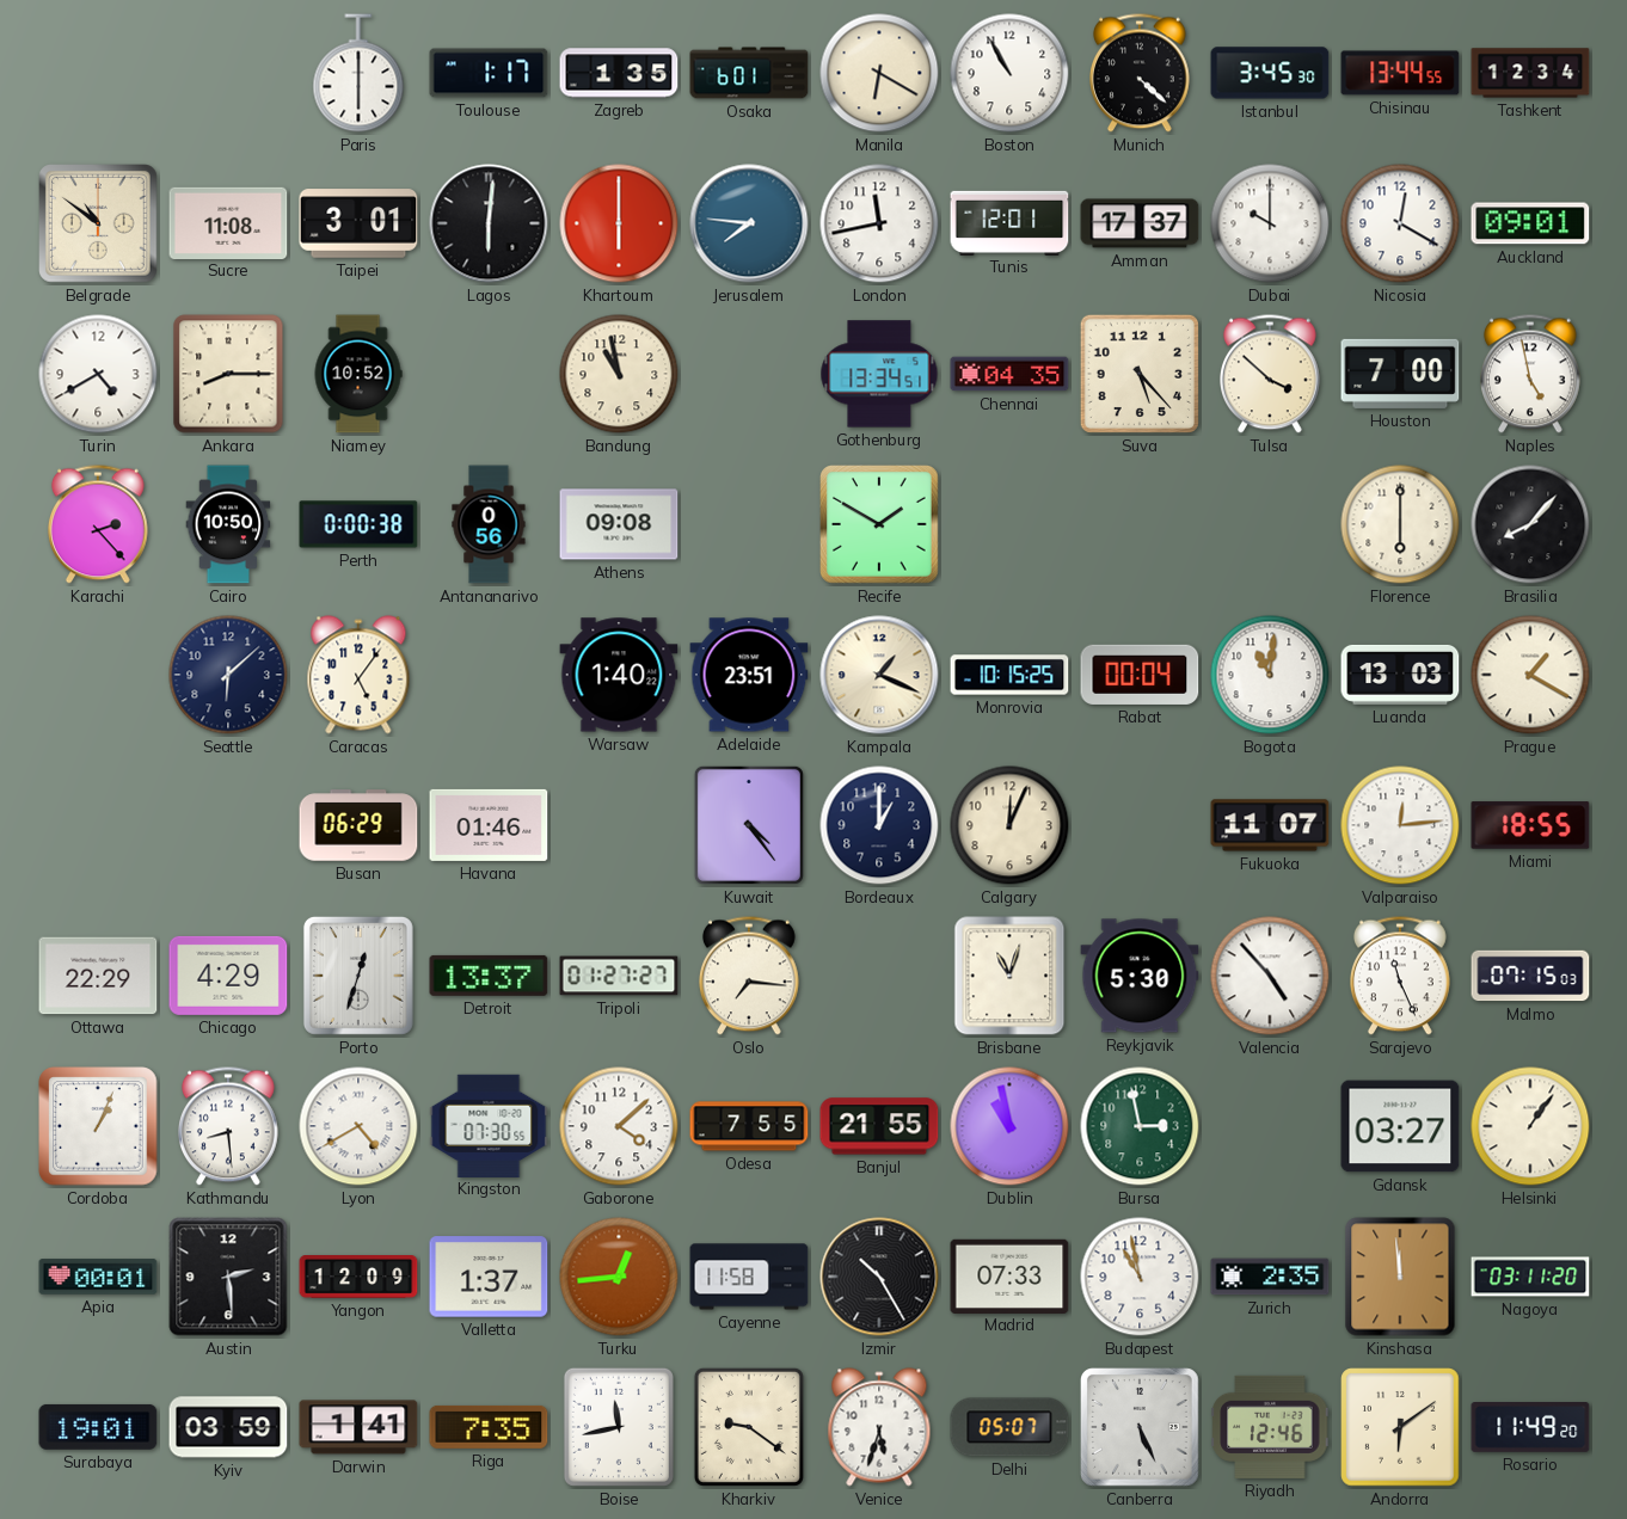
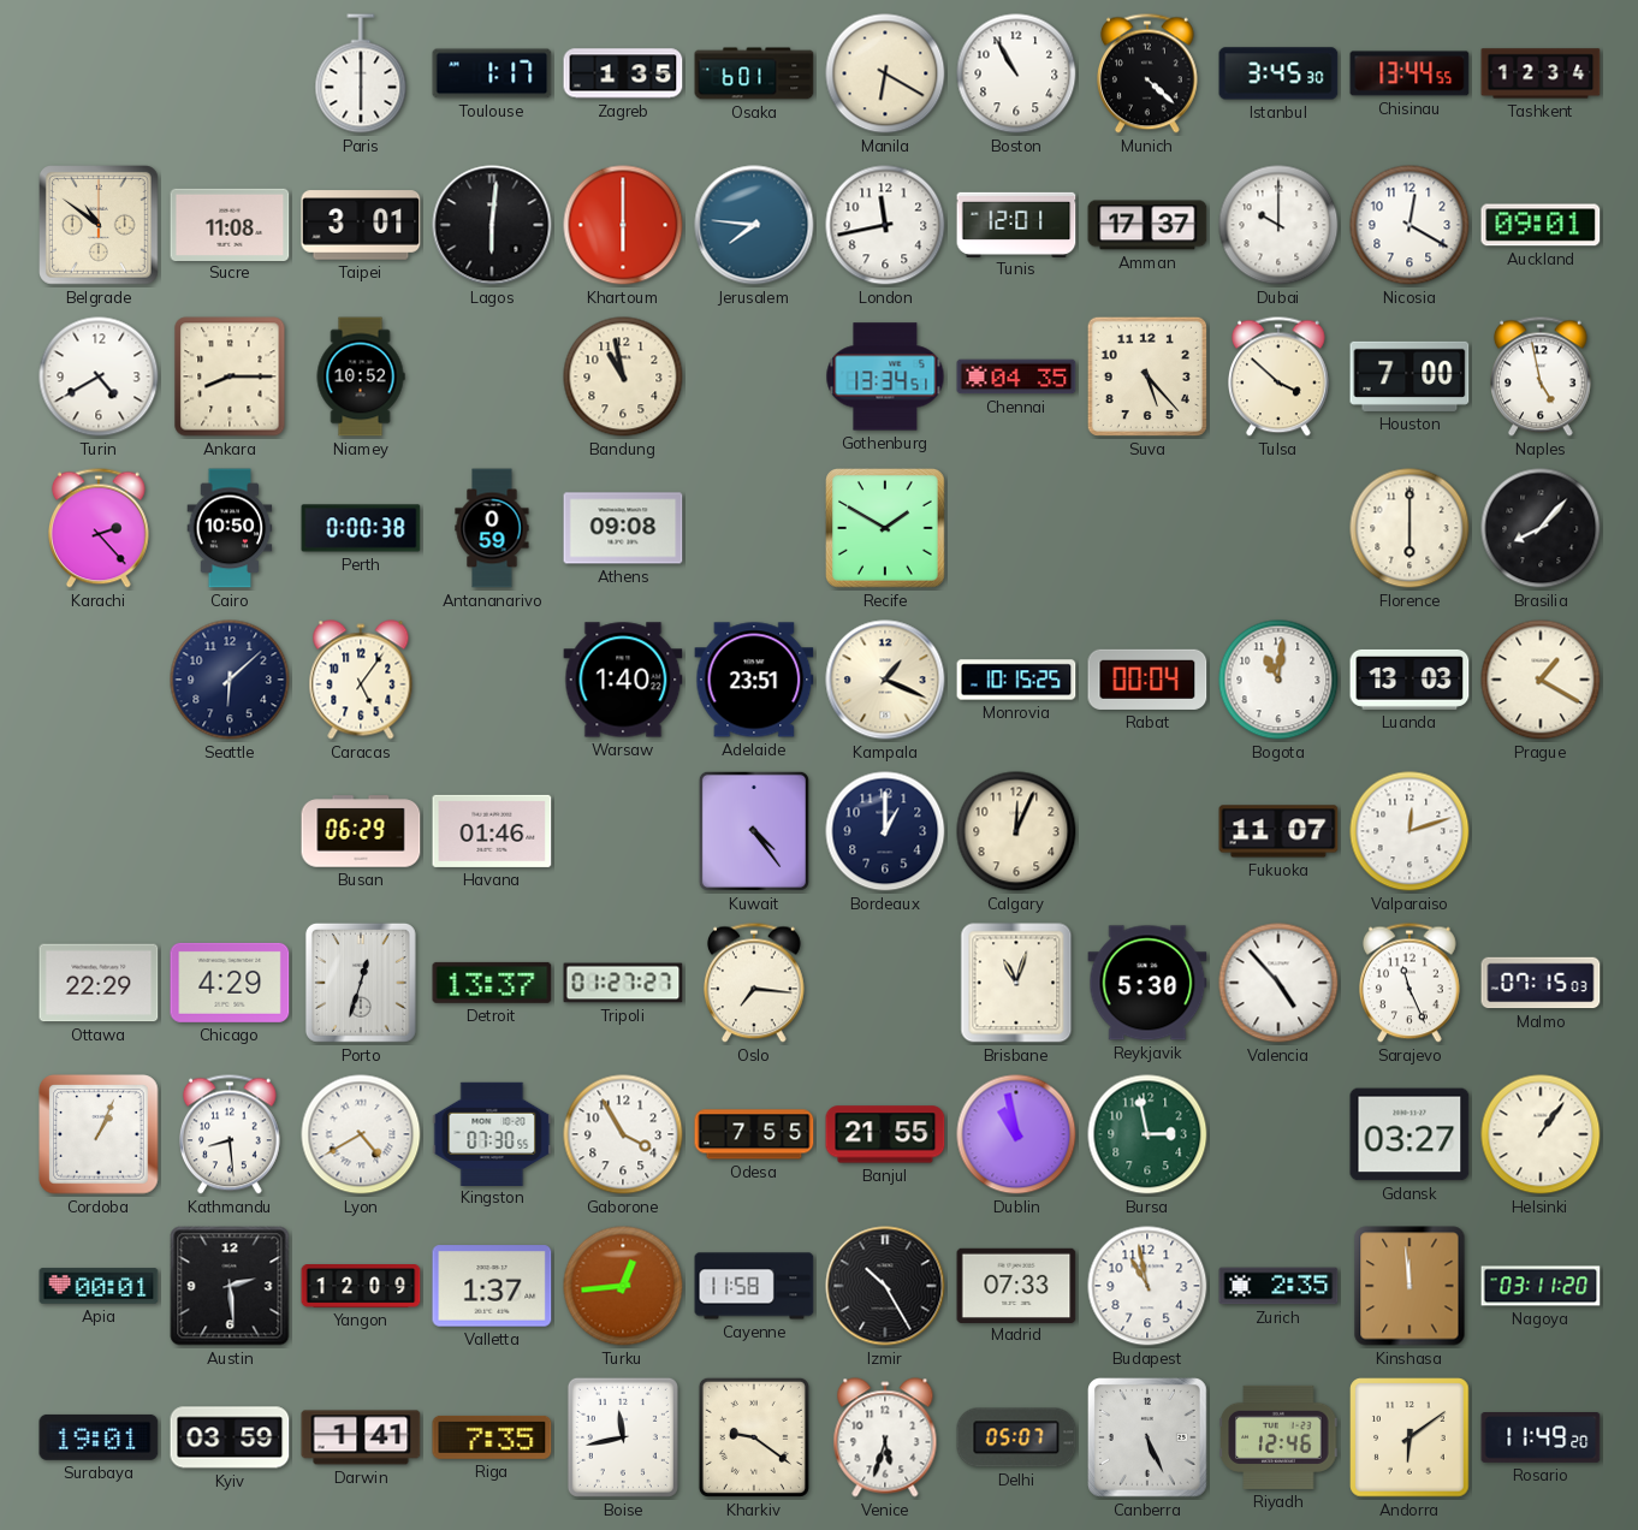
Antananarivo: 0:56 -> 0:59 (492, 528)
Valparaiso: 12:14 -> 12:12 (1409, 831)
Miami: 18:55 -> none (1530, 825)
Gaborone: 4:08 -> 3:55 (623, 1134)
